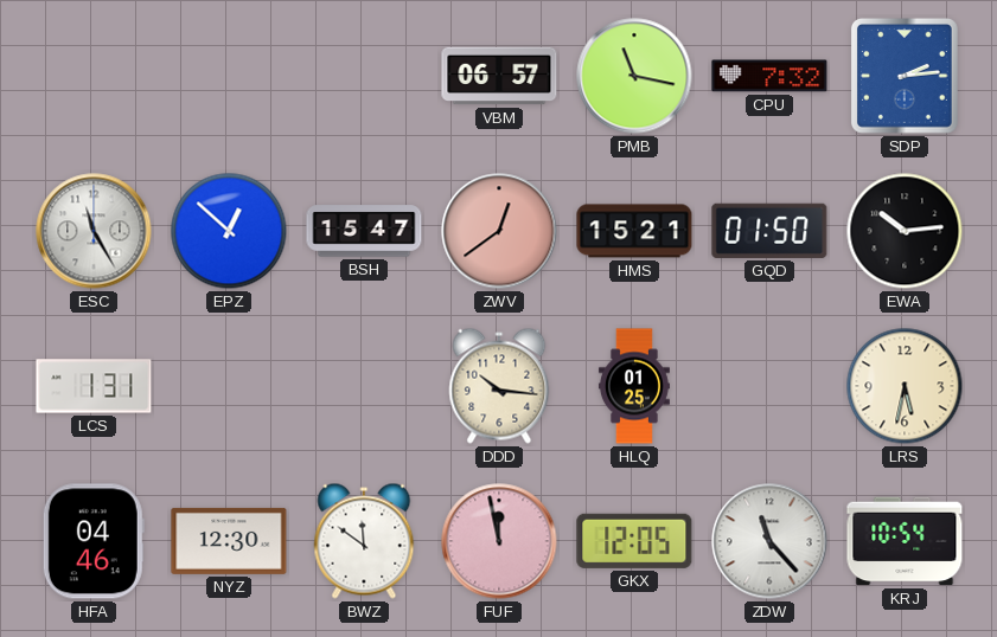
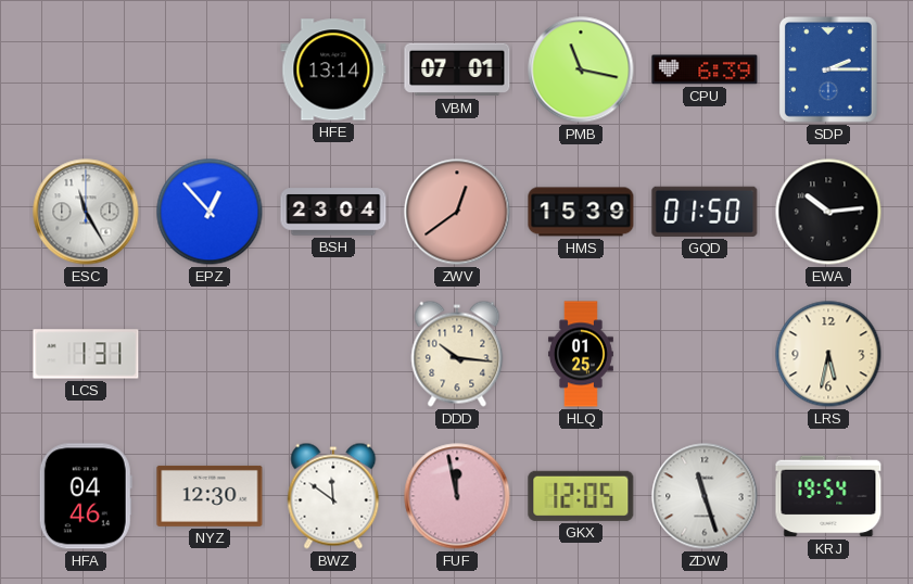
HFE: none -> 13:14 (333, 69)
VBM: 06:57 -> 07:01 (457, 69)
CPU: 7:32 -> 6:39 (705, 69)
SDP: 2:14 -> 2:15 (828, 71)
EPZ: 12:52 -> 12:53 (210, 212)
BSH: 15:47 -> 23:04 (333, 212)
HMS: 15:21 -> 15:39 (581, 212)
ZDW: 11:23 -> 11:27 (705, 496)
KRJ: 10:54 -> 19:54 (828, 496)
